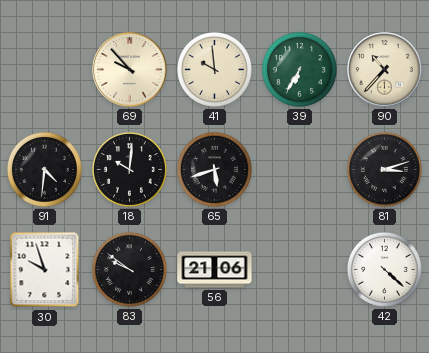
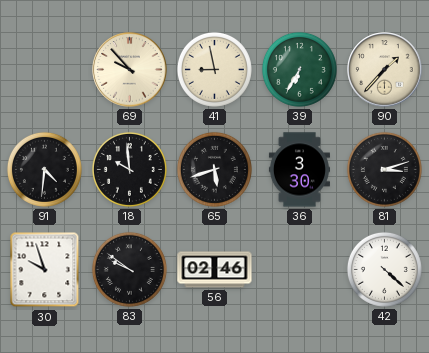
41: 9:59 -> 8:58 (214, 69)
90: 10:37 -> 1:37 (385, 70)
18: 10:01 -> 9:59 (129, 169)
36: none -> 3:30 (299, 170)
56: 21:06 -> 02:46 (215, 270)
